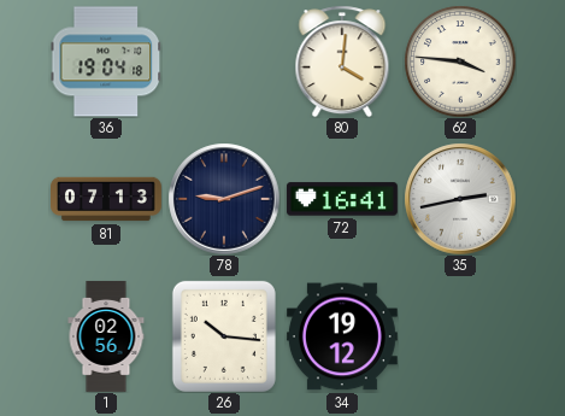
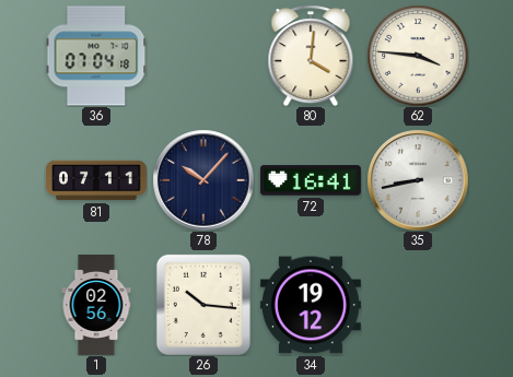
36: 19:04 -> 07:04 (96, 56)
81: 07:13 -> 07:11 (97, 180)
78: 9:12 -> 10:07 (203, 180)
35: 2:43 -> 8:43 (418, 180)
